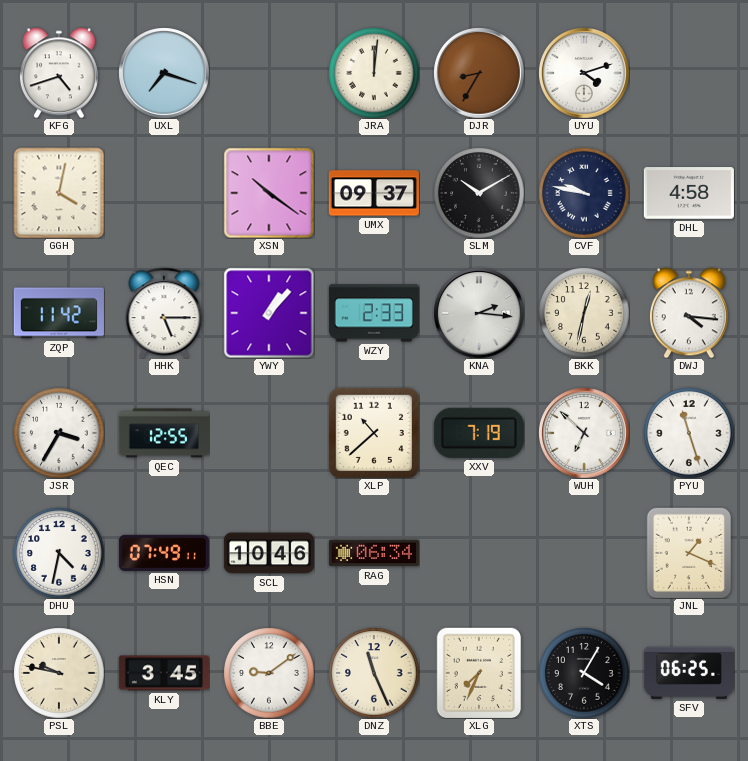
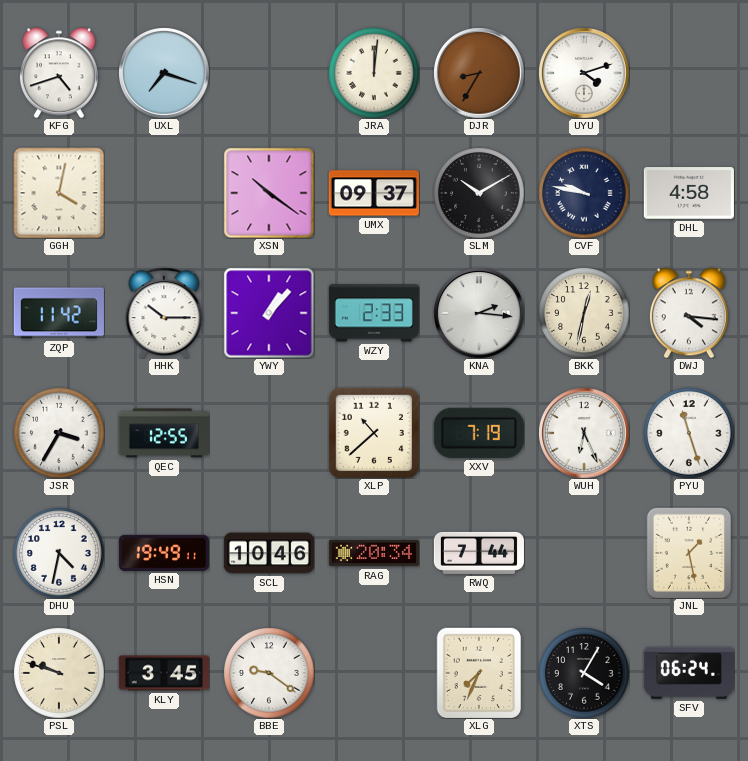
HHK: 5:15 -> 10:15 (164, 313)
WUH: 6:52 -> 6:26 (584, 433)
HSN: 07:49 -> 19:49 (164, 553)
RAG: 06:34 -> 20:34 (374, 553)
RWQ: none -> 7:44 (479, 553)
JNL: 1:19 -> 1:28 (689, 553)
PSL: 9:47 -> 9:48 (59, 673)
BBE: 9:09 -> 9:21 (269, 673)
DNZ: 11:26 -> none (374, 673)
SFV: 06:25 -> 06:24 (689, 673)
